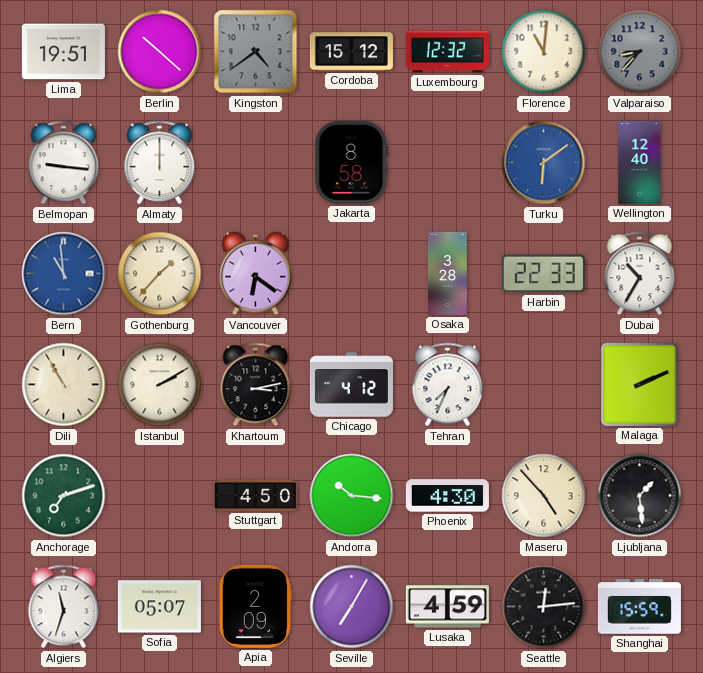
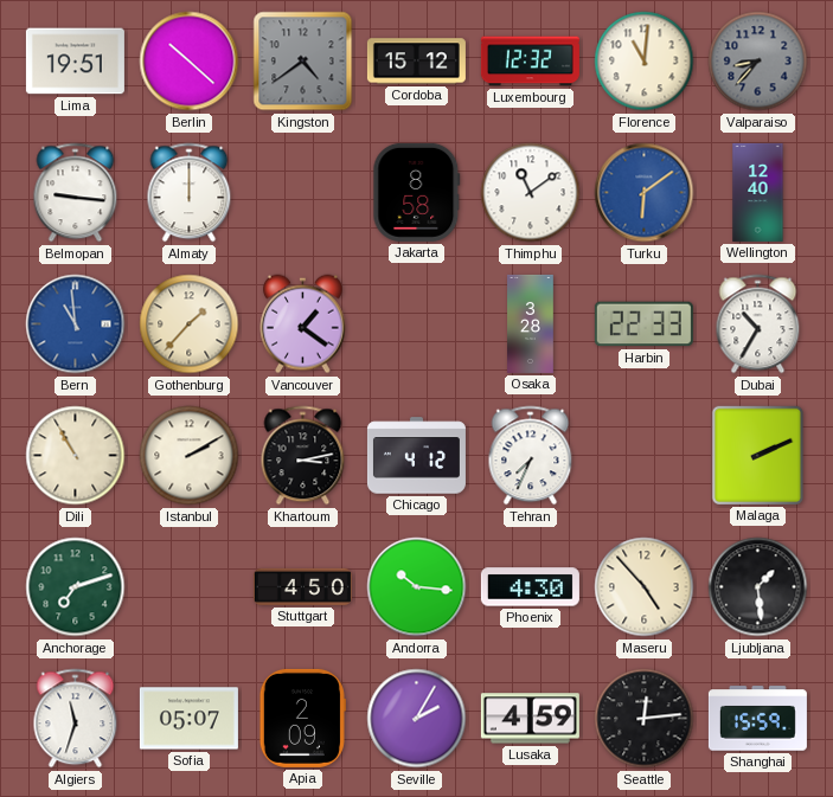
Thimphu: none -> 11:09 (531, 193)
Vancouver: 6:21 -> 1:21 (303, 324)
Seville: 7:05 -> 2:05 (417, 719)
